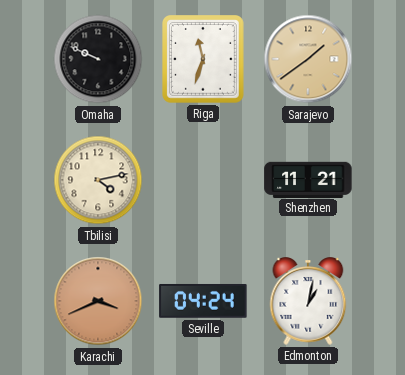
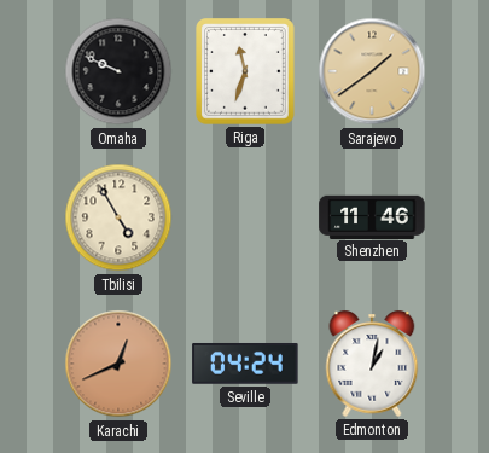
Tbilisi: 4:13 -> 4:55 (118, 217)
Shenzhen: 11:21 -> 11:46 (372, 216)
Karachi: 3:41 -> 12:41 (118, 364)
